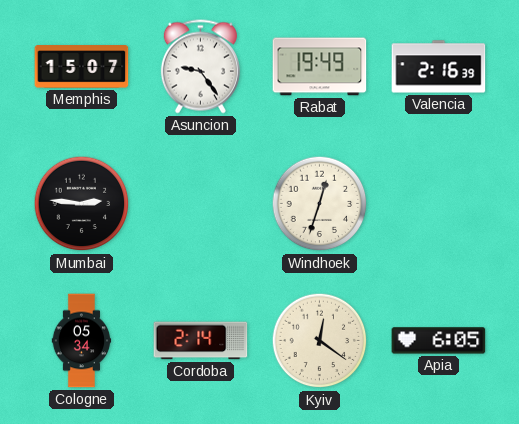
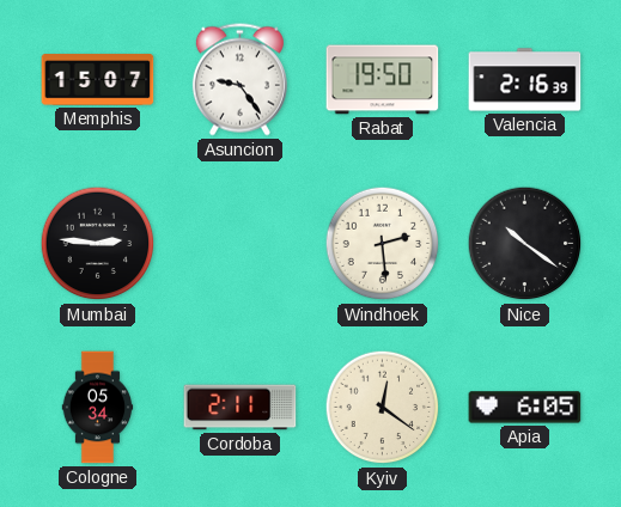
Rabat: 19:49 -> 19:50 (383, 80)
Windhoek: 12:33 -> 2:29 (383, 244)
Nice: none -> 10:21 (525, 244)
Cordoba: 2:14 -> 2:11 (241, 408)
